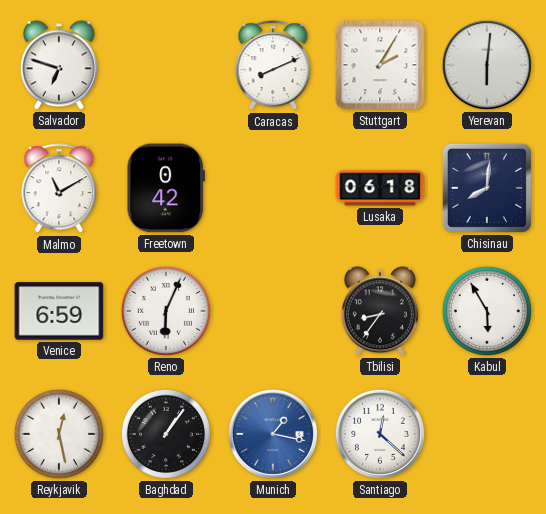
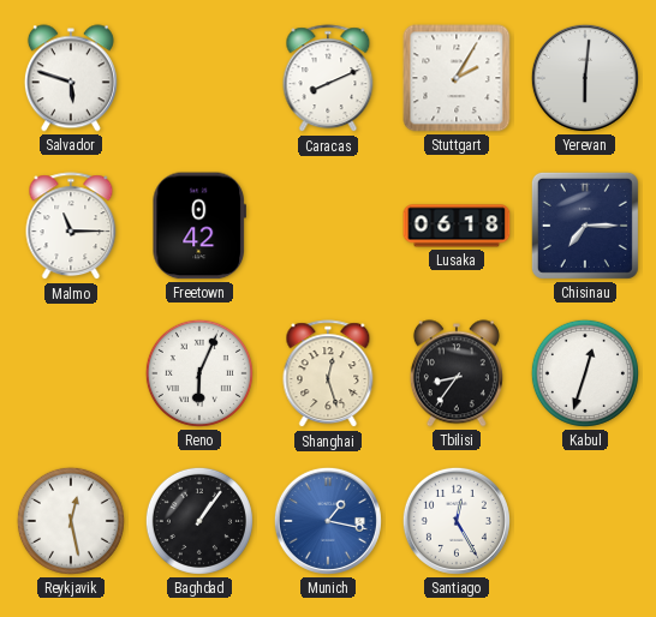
Salvador: 6:48 -> 5:48 (71, 78)
Malmo: 11:10 -> 11:15 (71, 227)
Chisinau: 8:01 -> 7:15 (585, 226)
Venice: 6:59 -> none (59, 311)
Shanghai: none -> 12:27 (328, 375)
Kabul: 5:55 -> 12:33 (585, 373)
Santiago: 12:22 -> 12:25 (457, 521)
